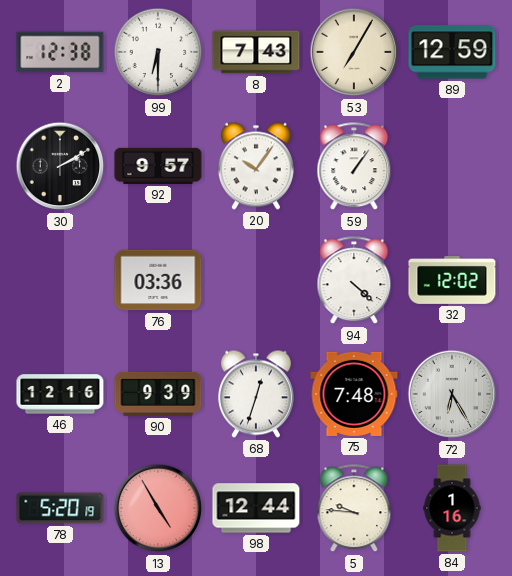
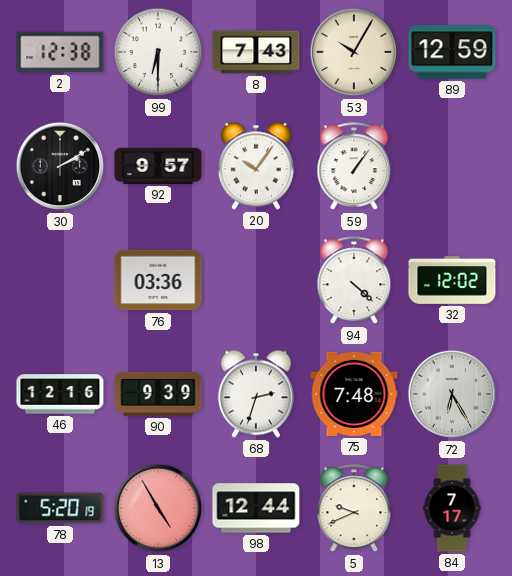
53: 7:05 -> 10:05 (354, 52)
68: 12:33 -> 2:33 (256, 394)
5: 9:46 -> 9:41 (354, 509)
84: 1:16 -> 7:17 (452, 508)
